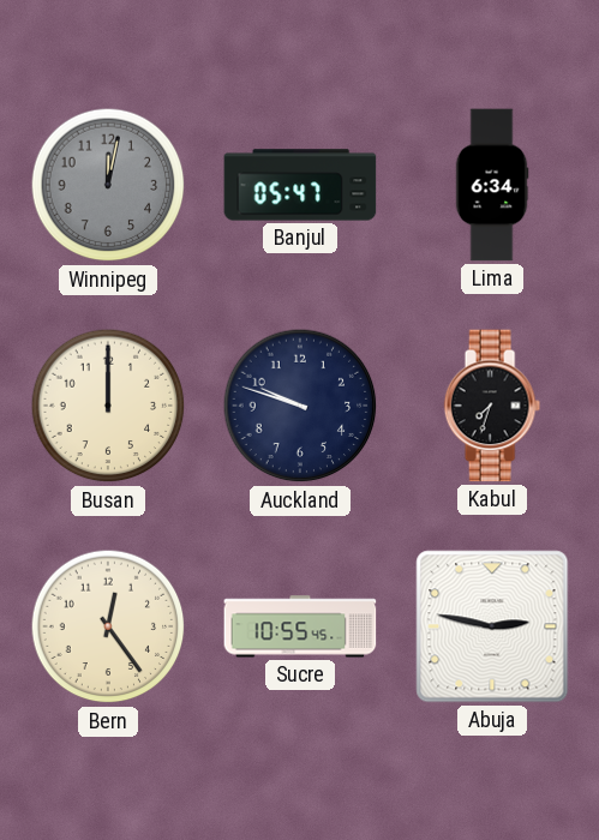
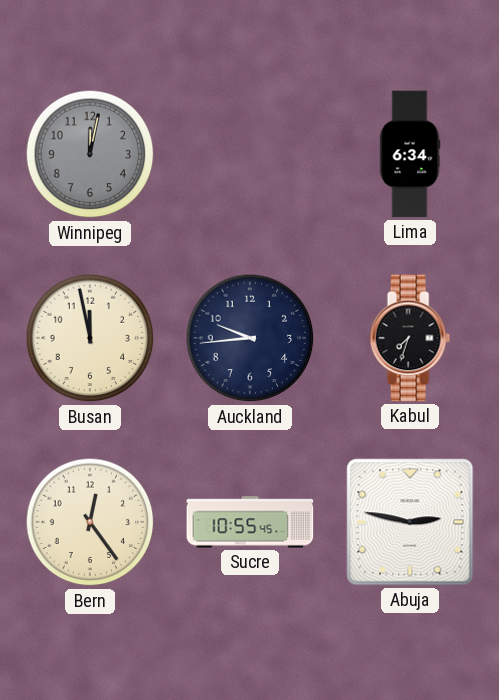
Banjul: 05:47 -> none (300, 185)
Busan: 12:00 -> 11:58 (90, 338)
Auckland: 9:48 -> 9:44 (250, 338)
